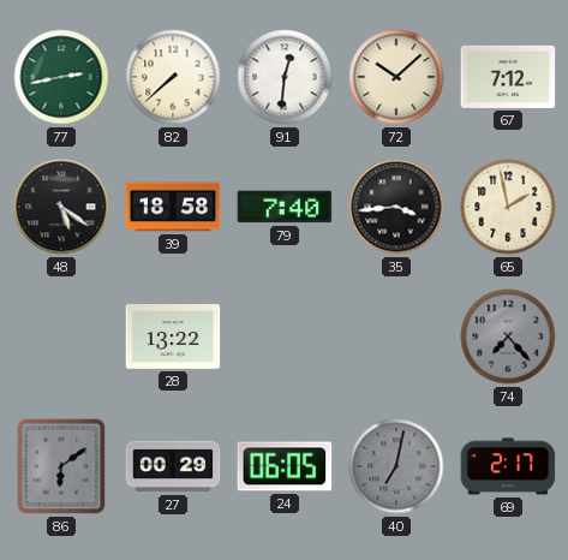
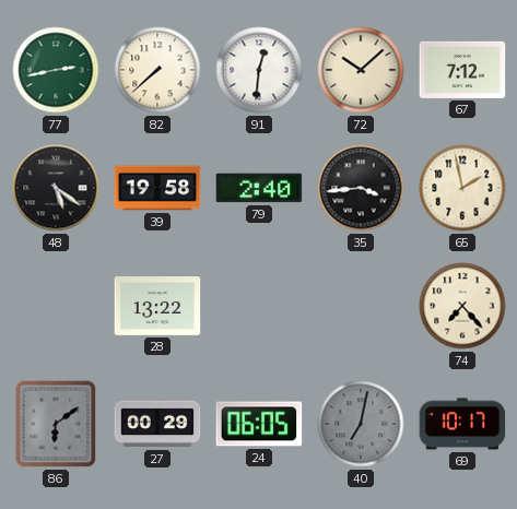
39: 18:58 -> 19:58 (157, 188)
79: 7:40 -> 2:40 (259, 188)
74 dial: grey -> cream (462, 306)
69: 2:17 -> 10:17 (462, 424)
